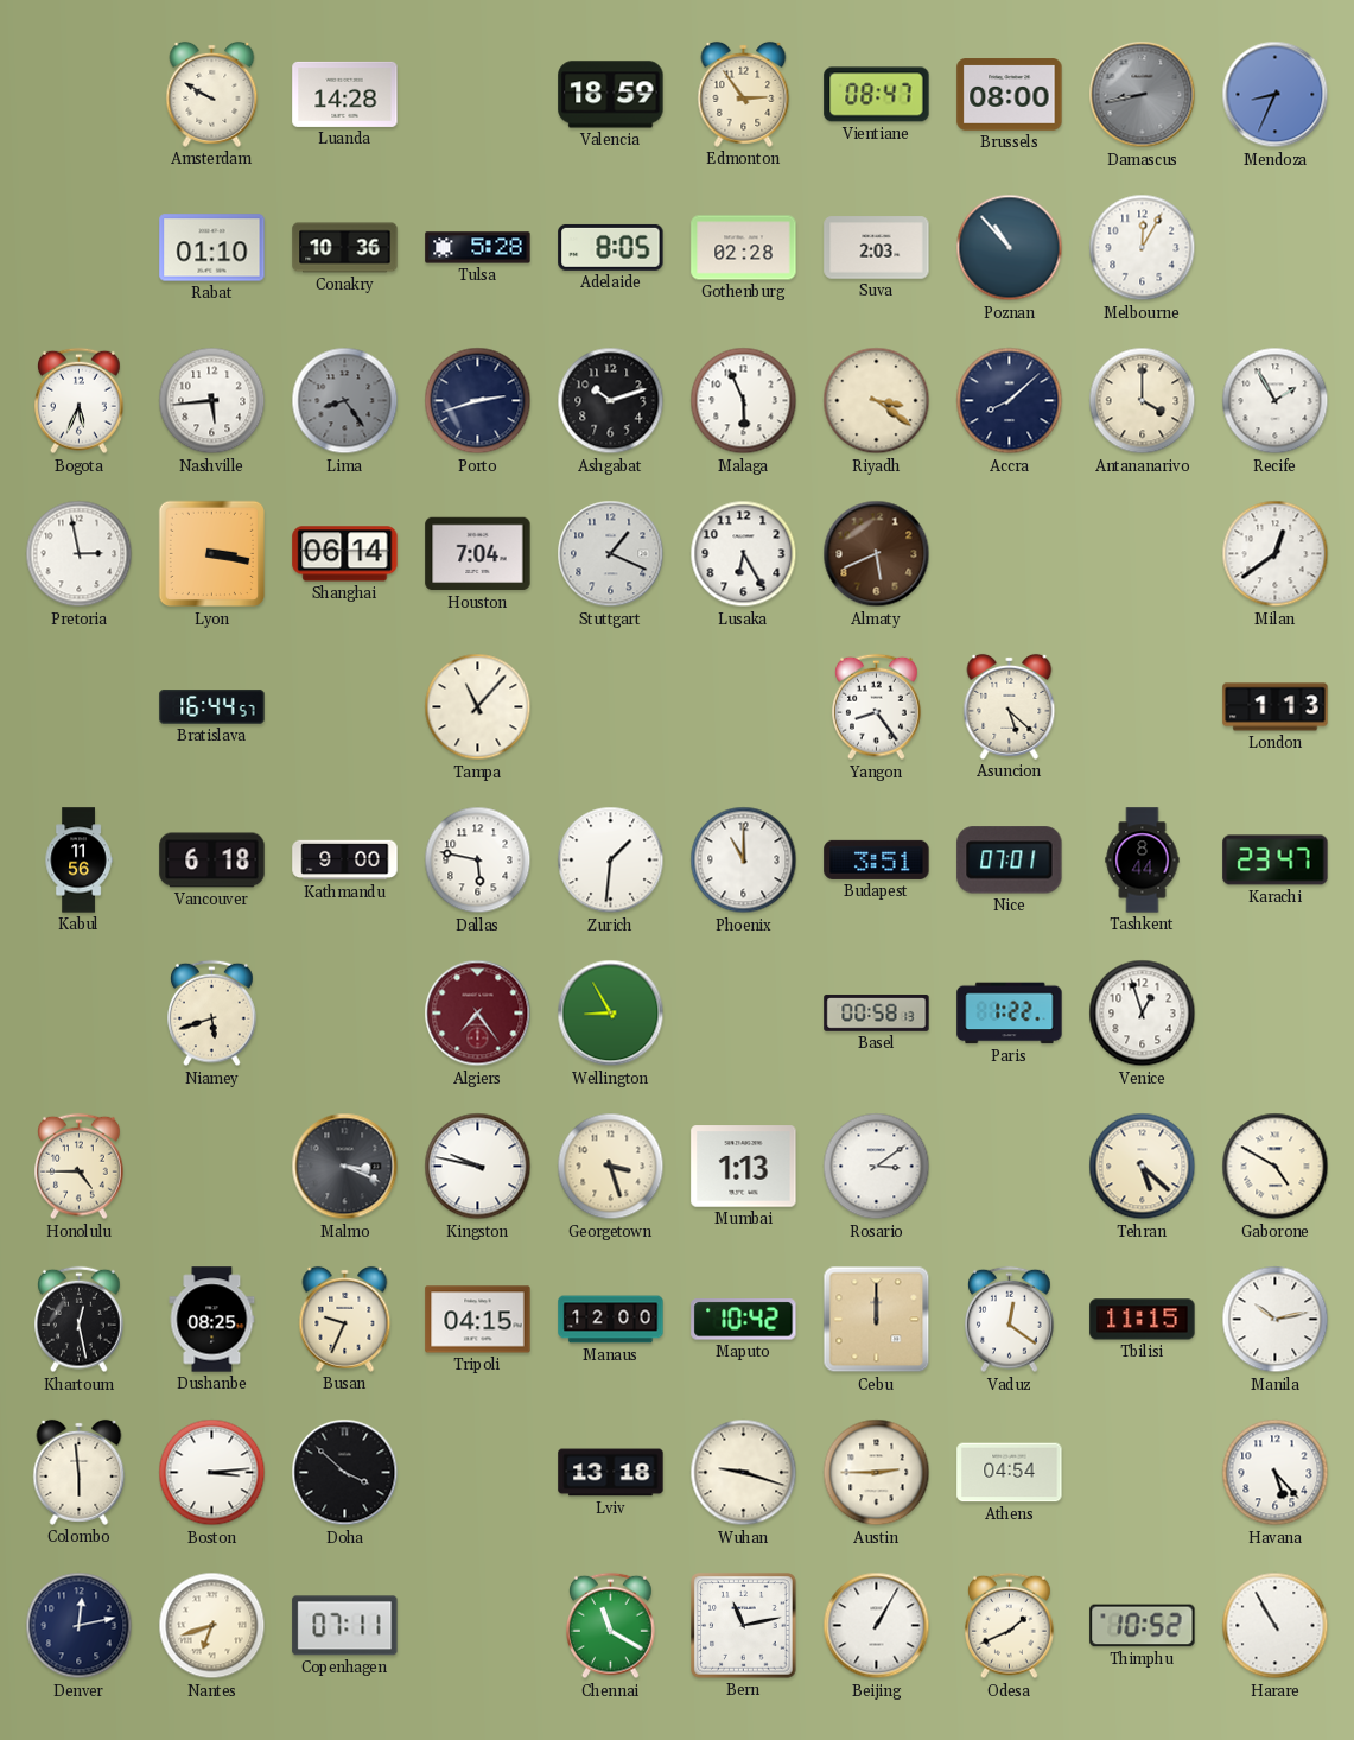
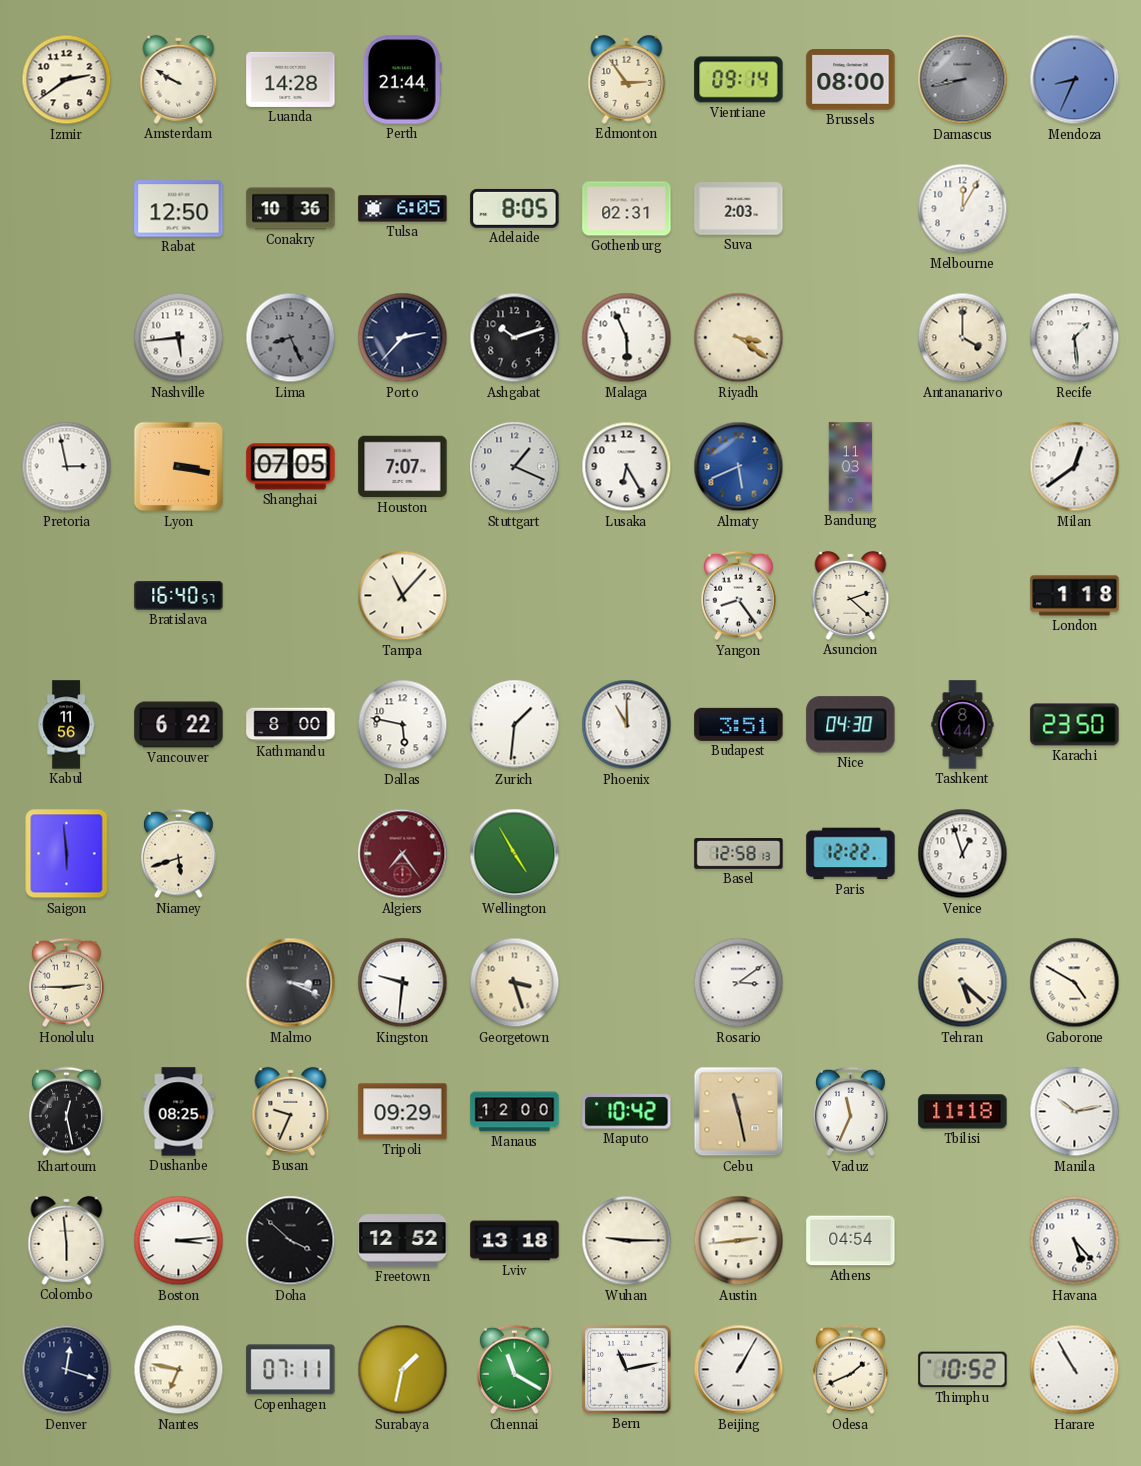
Izmir: none -> 2:39 (67, 80)
Perth: none -> 21:44 (402, 80)
Valencia: 18:59 -> none (611, 95)
Vientiane: 08:47 -> 09:14 (739, 80)
Rabat: 01:10 -> 12:50 (179, 209)
Tulsa: 5:28 -> 6:05 (403, 209)
Gothenburg: 02:28 -> 02:31 (627, 209)
Poznan: 10:53 -> none (1010, 248)
Bogota: 5:34 -> none (80, 401)
Lima: 8:24 -> 8:26 (291, 338)
Porto: 2:42 -> 2:37 (403, 338)
Accra: 8:08 -> none (1010, 401)
Recife: 1:55 -> 1:29 (1075, 338)
Shanghai: 06:14 -> 07:05 (291, 467)
Houston: 7:04 -> 7:07 (403, 467)
Almaty dial: brown -> blue (739, 467)
Bandung: none -> 11:03 (851, 467)
Bratislava: 16:44 -> 16:40 (179, 596)
Asuncion: 5:22 -> 2:22 (851, 595)
London: 1:13 -> 1:18 (1075, 596)
Vancouver: 6:18 -> 6:22 (179, 725)
Kathmandu: 9:00 -> 8:00 (291, 725)
Nice: 07:01 -> 04:30 (851, 725)
Karachi: 23:47 -> 23:50 (1075, 725)
Saigon: none -> 5:59 (67, 854)
Wellington: 8:55 -> 4:55 (515, 854)
Basel: 00:58 -> 12:58 (739, 854)
Paris: 1:22 -> 12:22 (851, 854)
Honolulu: 4:45 -> 2:45 (67, 983)
Kingston: 9:47 -> 9:31 (403, 983)
Mumbai: 1:13 -> none (744, 1167)
Tripoli: 04:15 -> 09:29 (403, 1112)
Cebu: 12:00 -> 11:28 (739, 1112)
Vaduz: 12:21 -> 11:34 (851, 1112)
Tbilisi: 11:15 -> 11:18 (963, 1112)
Freetown: none -> 12:52 (403, 1241)
Wuhan: 9:18 -> 9:15 (627, 1241)
Austin: 2:45 -> 2:44 (739, 1241)
Denver: 12:13 -> 12:18 (67, 1370)
Nantes: 6:42 -> 6:47 (179, 1370)
Surabaya: none -> 1:32 (403, 1370)
